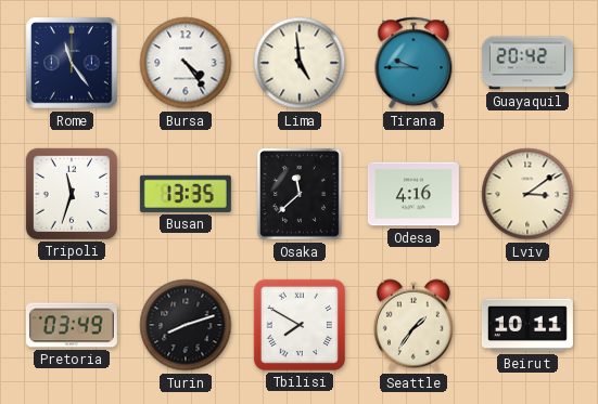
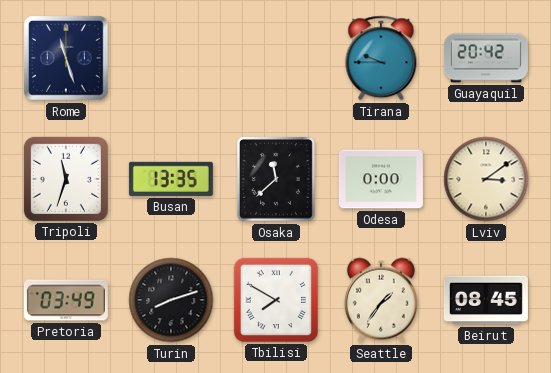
Rome: 11:24 -> 11:27 (67, 59)
Bursa: 4:24 -> none (186, 63)
Lima: 4:59 -> none (300, 63)
Odesa: 4:16 -> 0:00 (381, 179)
Beirut: 10:11 -> 08:45 (486, 300)
